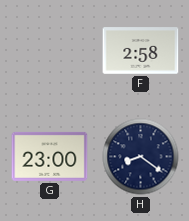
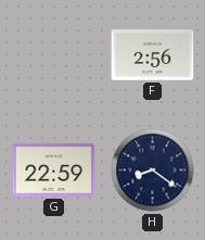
F: 2:58 -> 2:56 (153, 55)
G: 23:00 -> 22:59 (54, 169)
